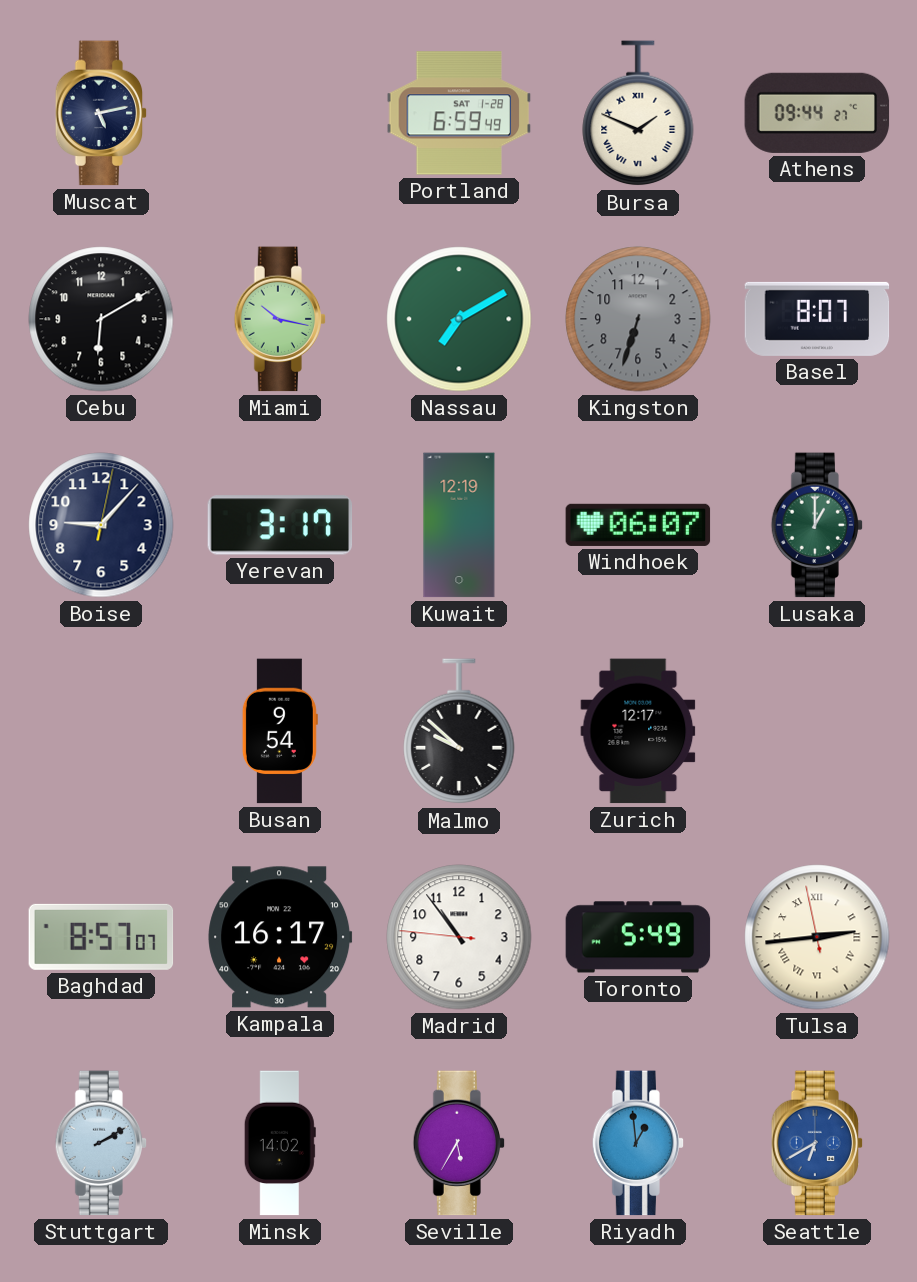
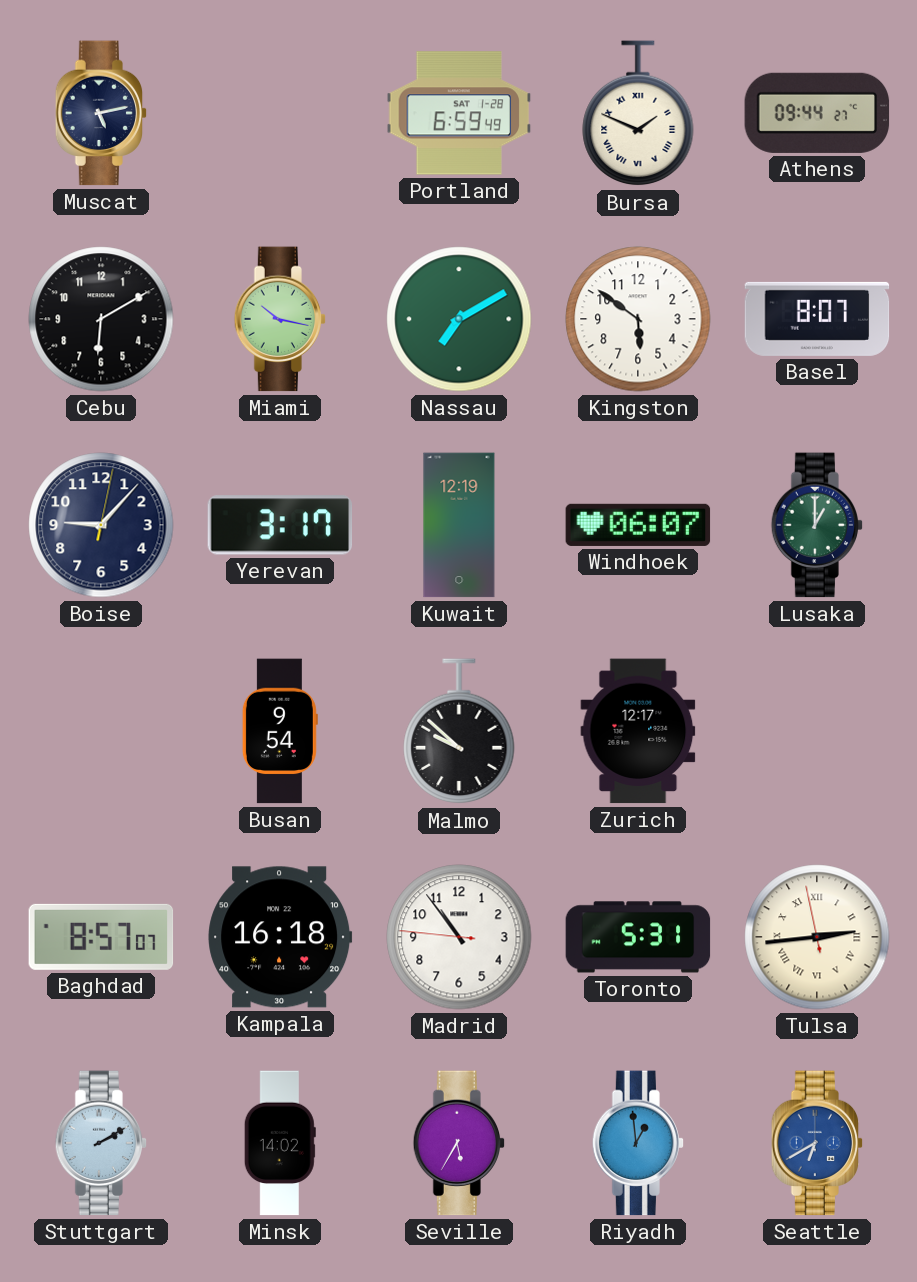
Kingston: 6:33 -> 5:51 (638, 319)
Kingston dial: grey -> white (638, 319)
Kampala: 16:17 -> 16:18 (280, 937)
Toronto: 5:49 -> 5:31 (638, 937)
